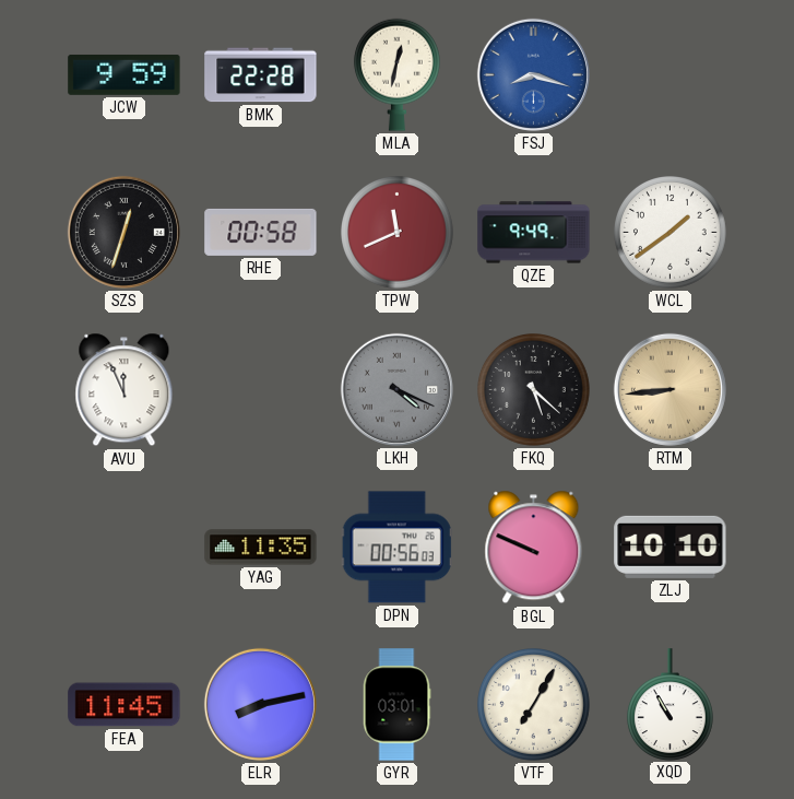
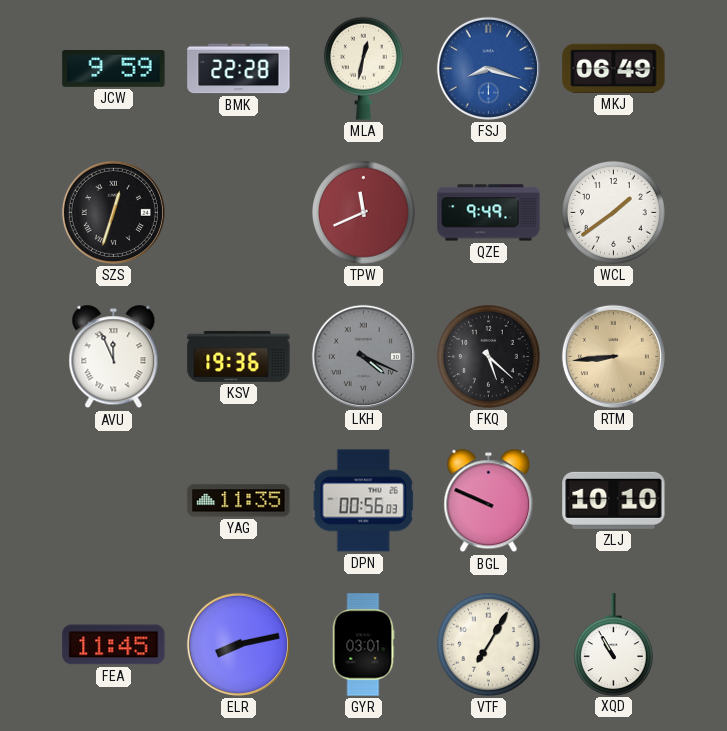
MKJ: none -> 06:49 (614, 68)
RHE: 00:58 -> none (261, 232)
KSV: none -> 19:36 (239, 356)
